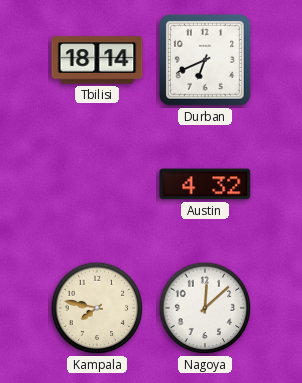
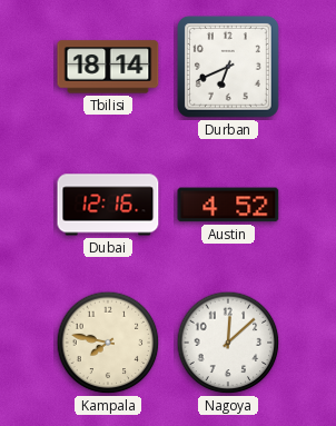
Dubai: none -> 12:16 (108, 205)
Austin: 4:32 -> 4:52 (228, 205)
